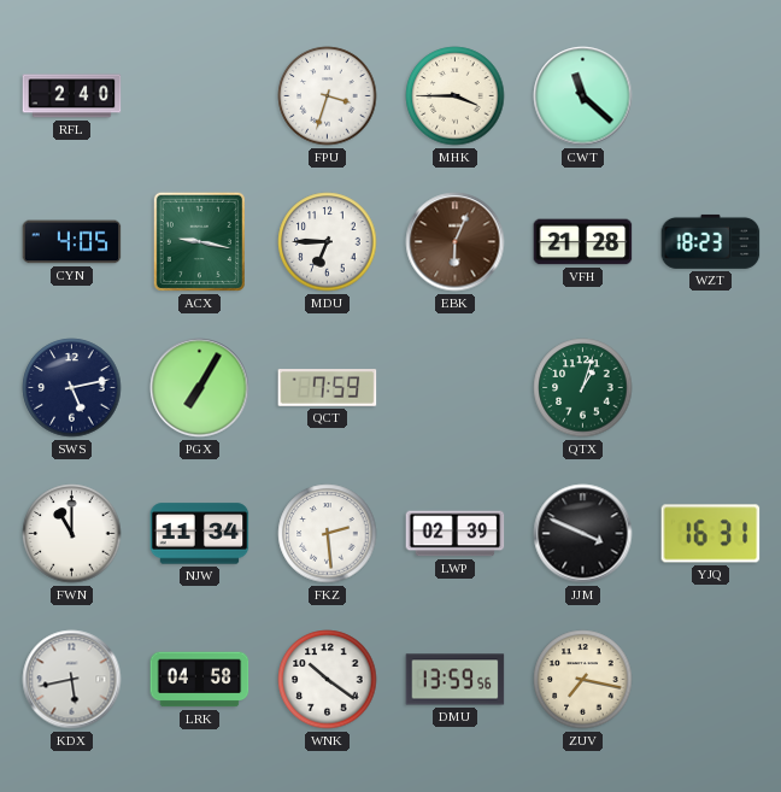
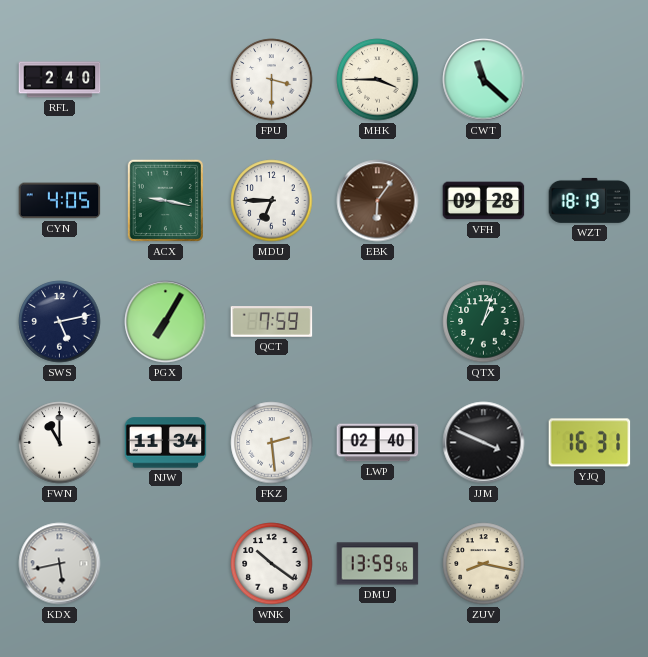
FPU: 3:33 -> 3:30 (272, 80)
EBK: 6:04 -> 6:06 (378, 201)
VFH: 21:28 -> 09:28 (484, 201)
WZT: 18:23 -> 18:19 (590, 200)
LWP: 02:39 -> 02:40 (378, 443)
LRK: 04:58 -> none (200, 680)
ZUV: 7:17 -> 8:17 (484, 564)
